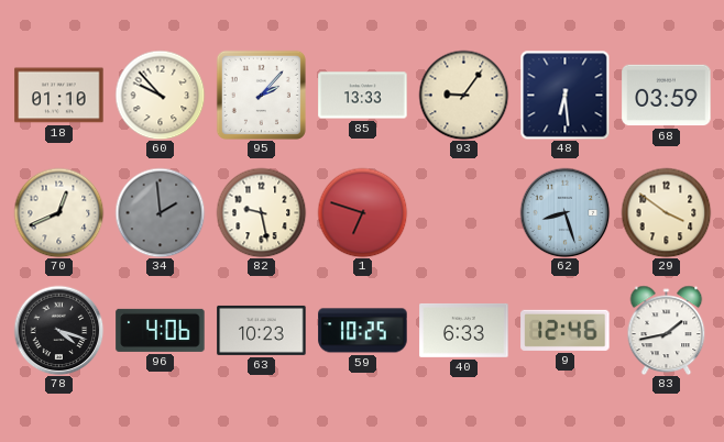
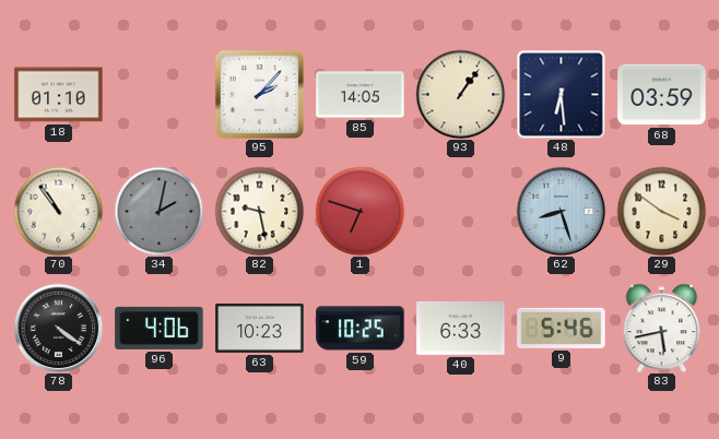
60: 9:53 -> none (160, 95)
85: 13:33 -> 14:05 (361, 95)
93: 9:06 -> 1:06 (460, 94)
70: 12:41 -> 10:54 (58, 211)
34: 1:59 -> 2:02 (158, 211)
78: 4:18 -> 4:21 (58, 328)
9: 12:46 -> 5:46 (562, 328)
83: 1:43 -> 5:43 (662, 328)
